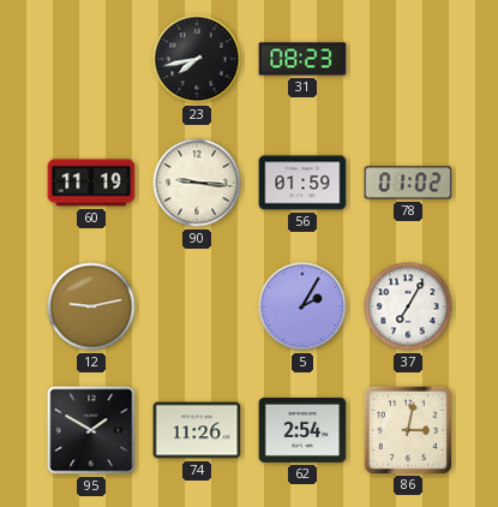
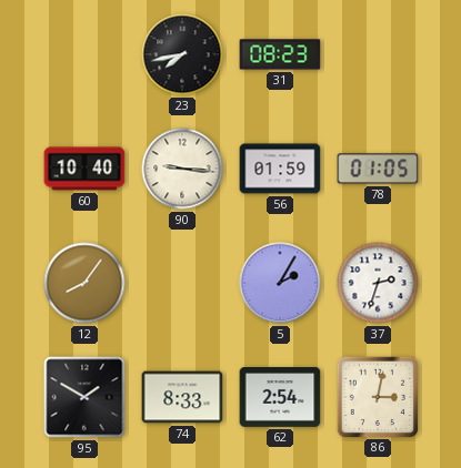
60: 11:19 -> 10:40 (84, 169)
78: 01:02 -> 01:05 (378, 169)
12: 9:13 -> 8:06 (84, 283)
37: 7:05 -> 2:33 (378, 283)
74: 11:26 -> 8:33 (182, 397)
